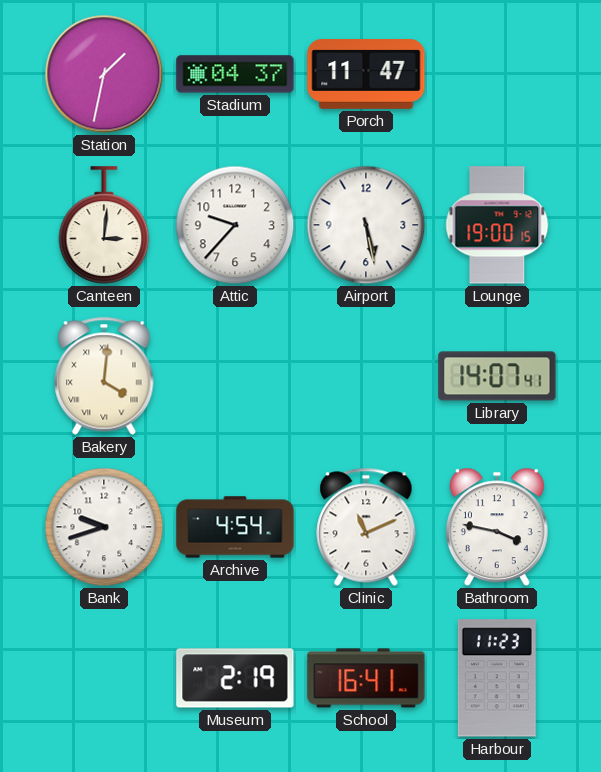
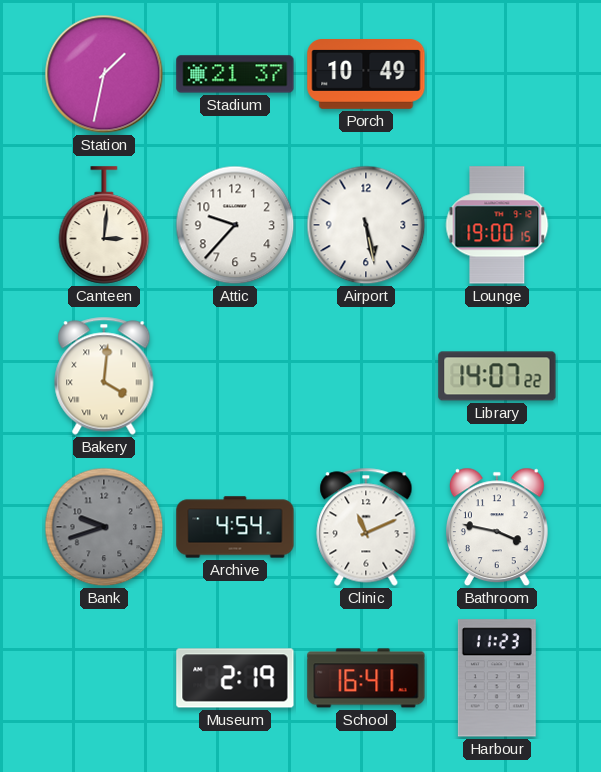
Stadium: 04:37 -> 21:37 (235, 74)
Porch: 11:47 -> 10:49 (366, 75)
Library: 14:07:41 -> 14:07:22 (497, 376)
Bank dial: white -> grey (104, 527)
